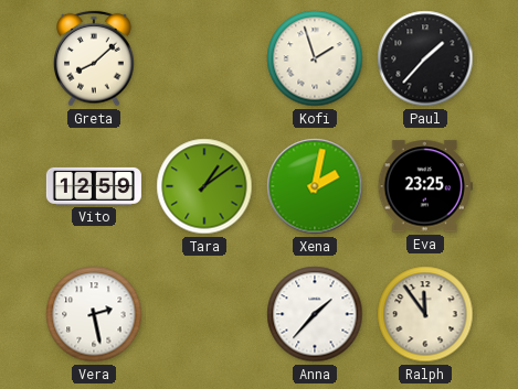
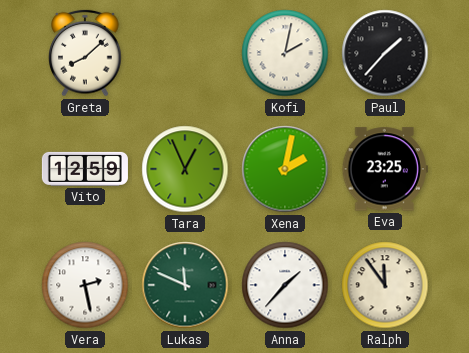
Kofi: 1:57 -> 2:02 (285, 53)
Tara: 1:09 -> 12:56 (185, 169)
Lukas: none -> 11:49 (185, 285)
